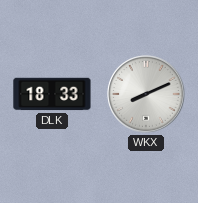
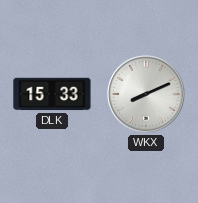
DLK: 18:33 -> 15:33 (52, 94)
